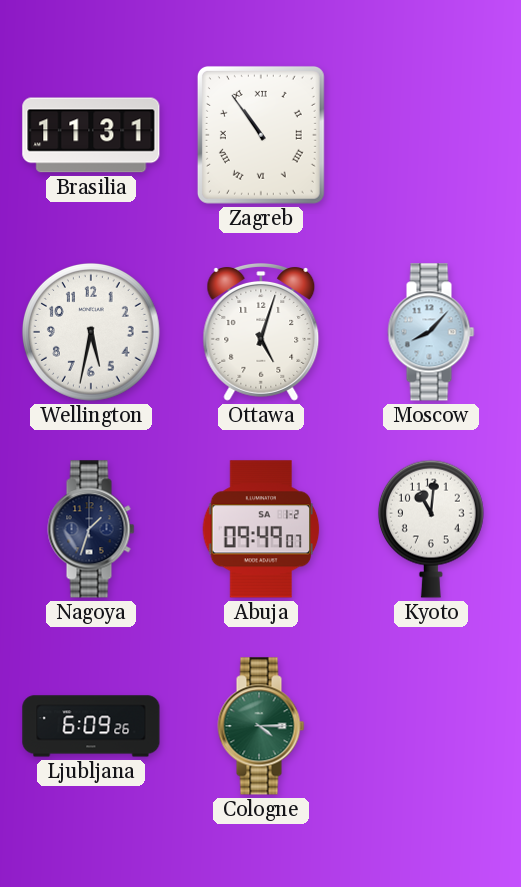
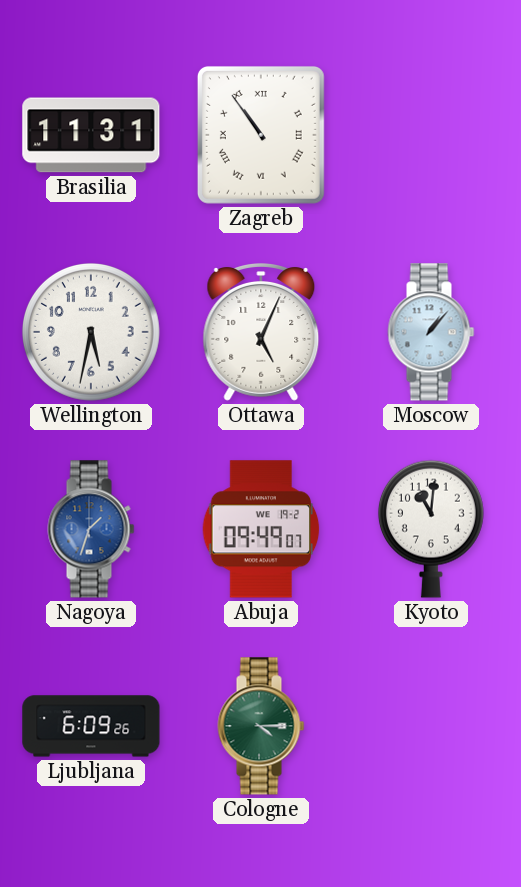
Ottawa: 5:03 -> 5:04 (261, 333)
Moscow: 8:07 -> 1:07 (431, 332)
Nagoya dial: navy -> blue (91, 529)
Abuja date: SA 1-2 -> WE 19-2 (261, 529)
